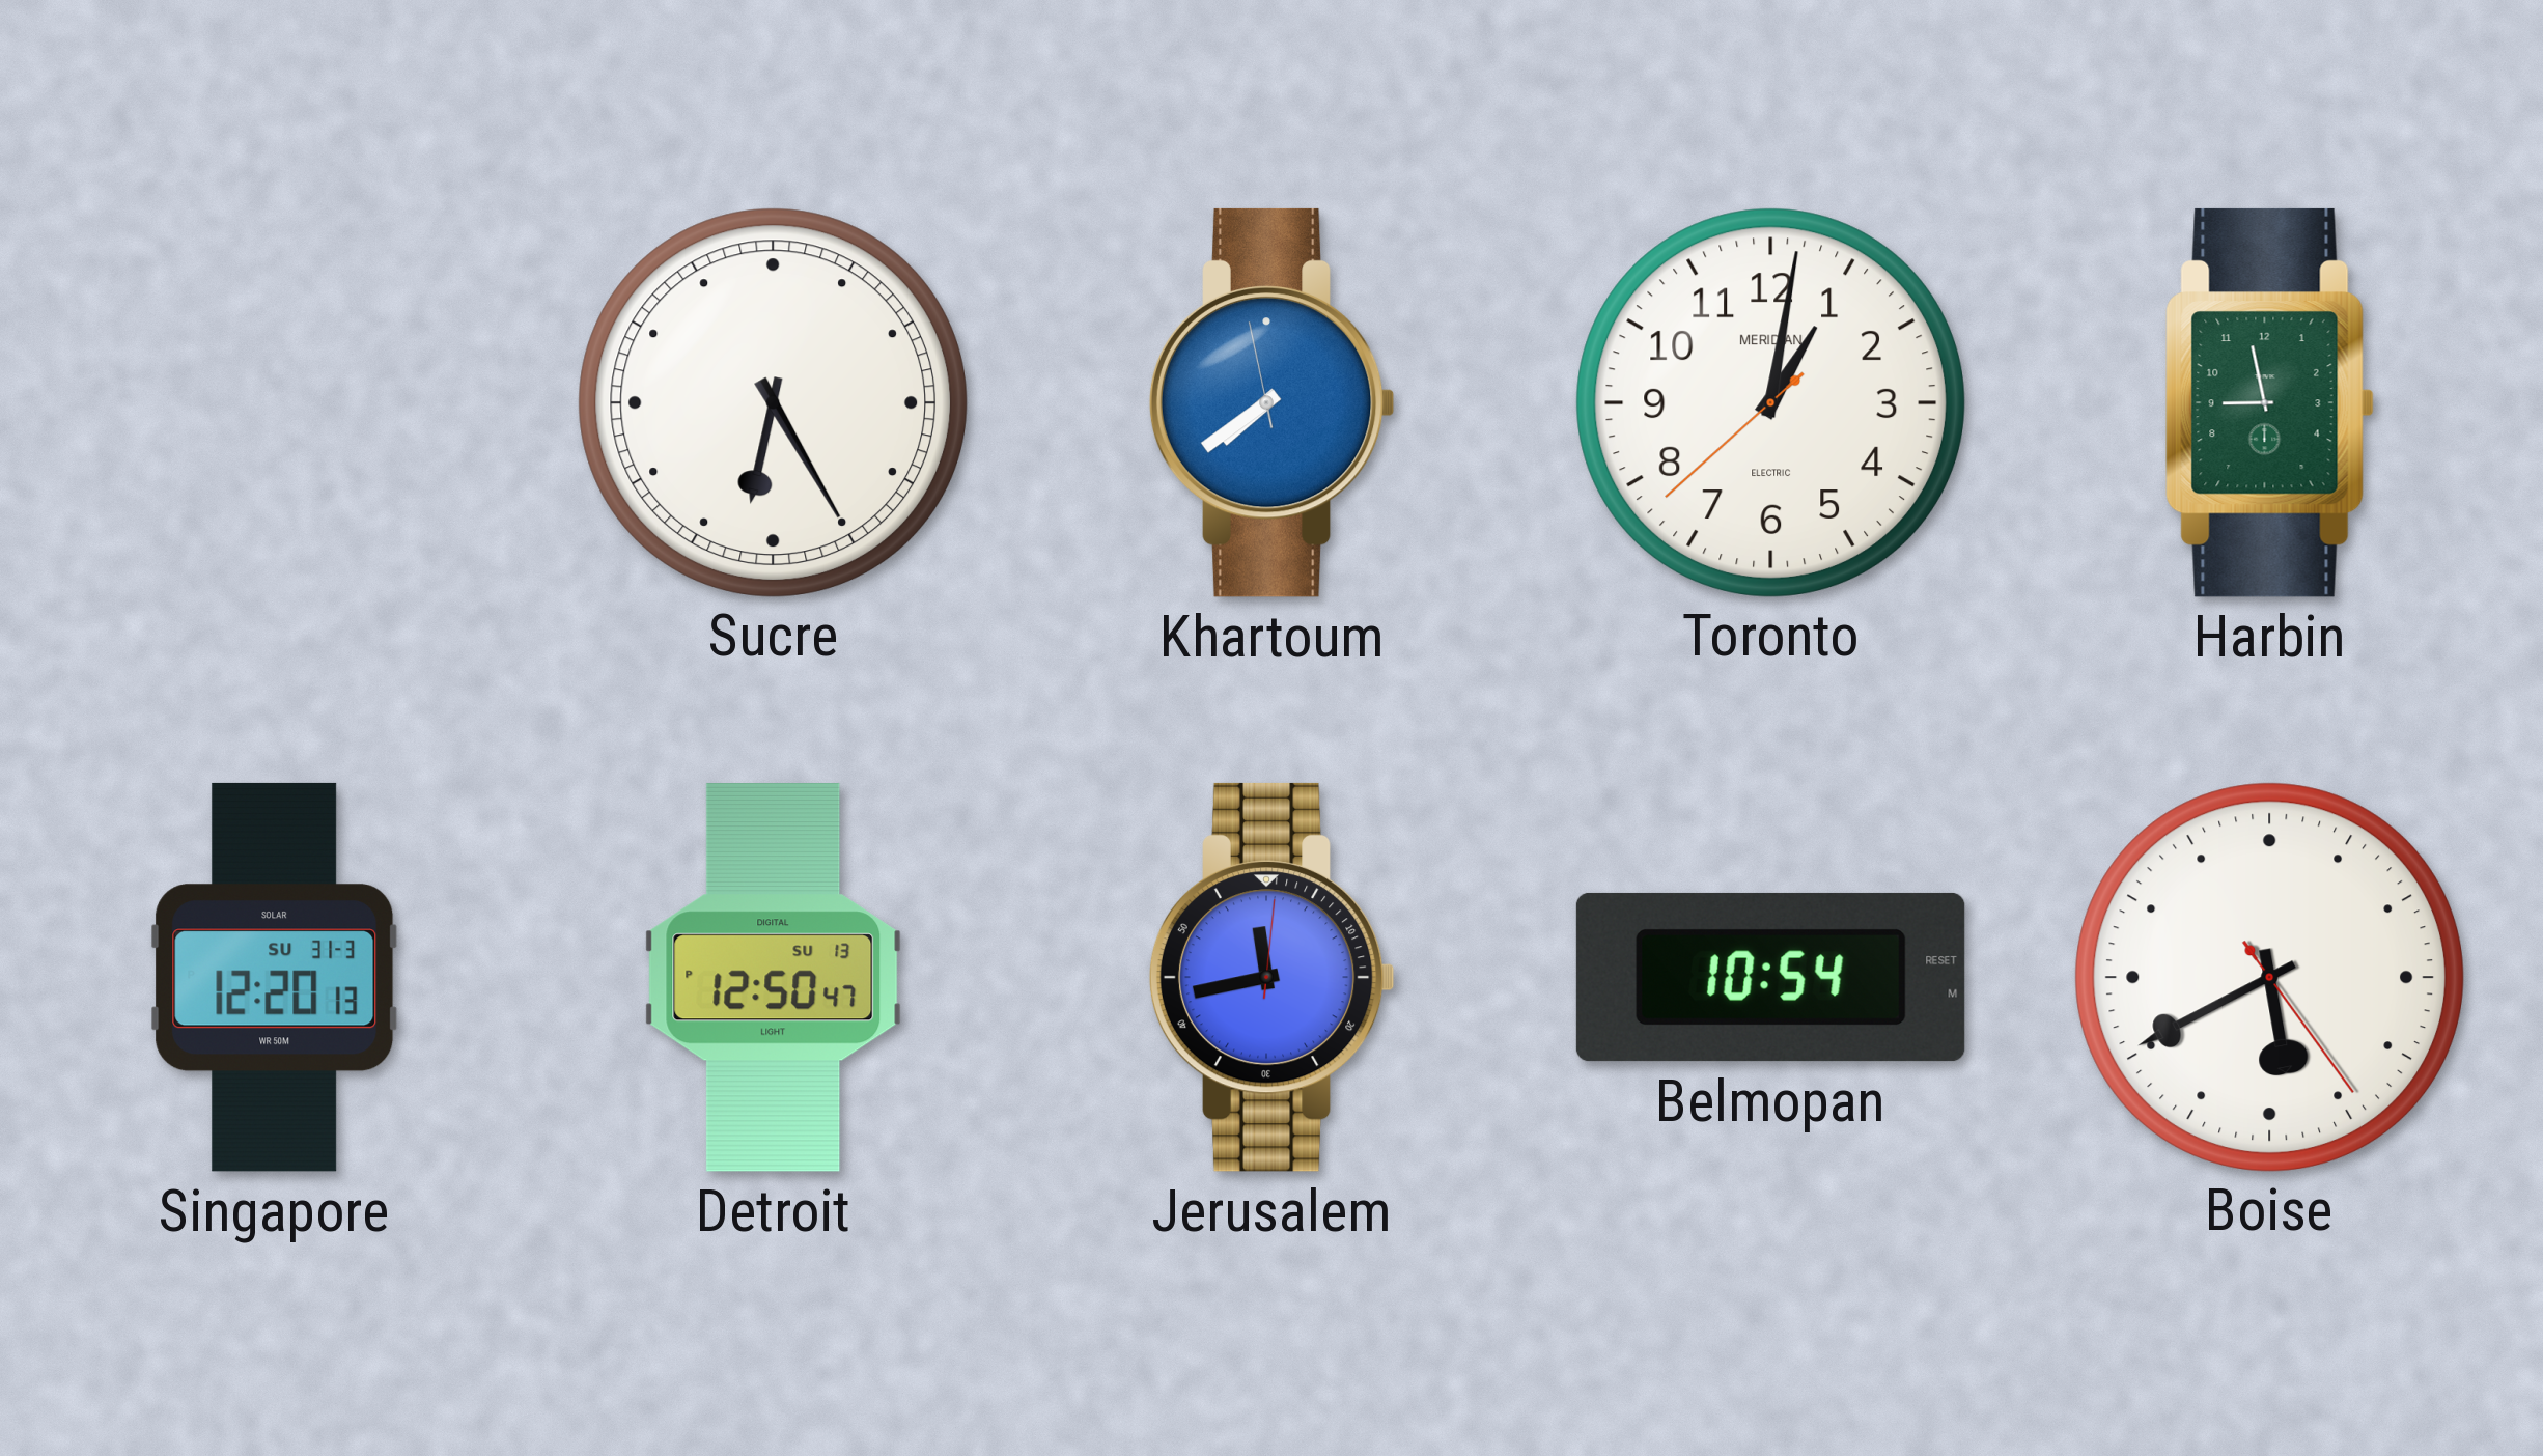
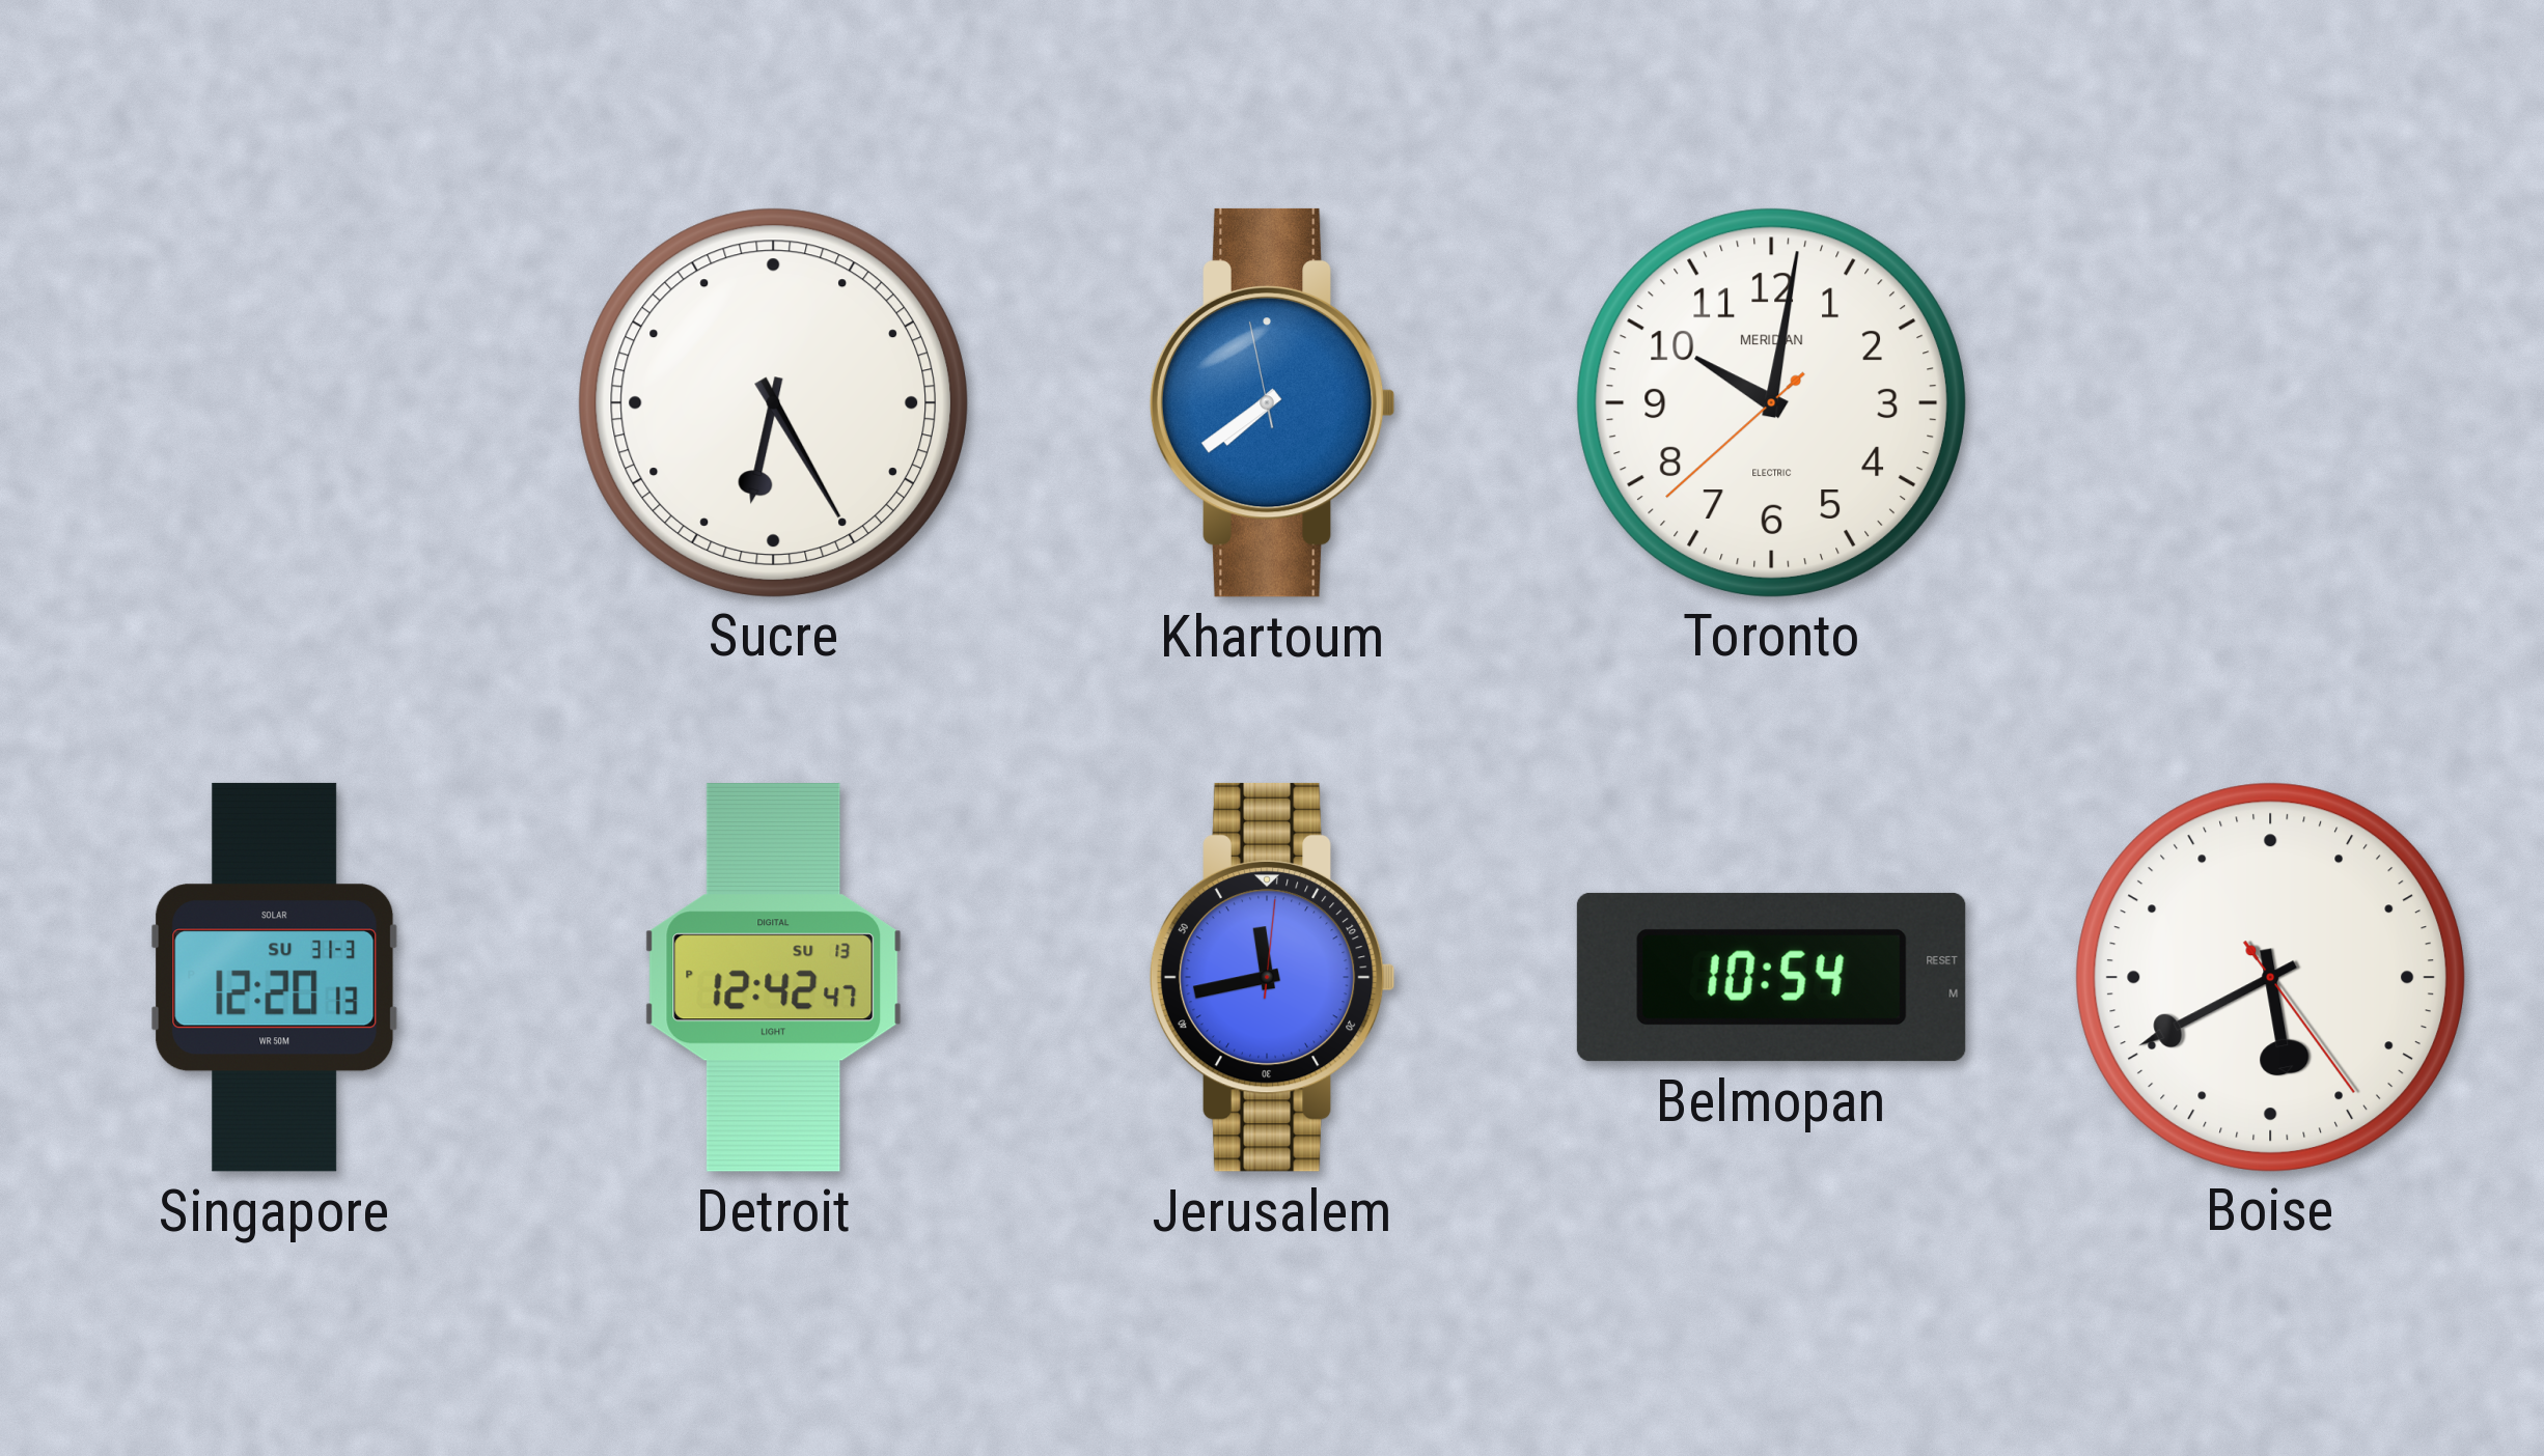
Toronto: 1:01 -> 10:01 (1771, 402)
Harbin: 8:58 -> none (2270, 402)
Detroit: 12:50 -> 12:42 (774, 978)
